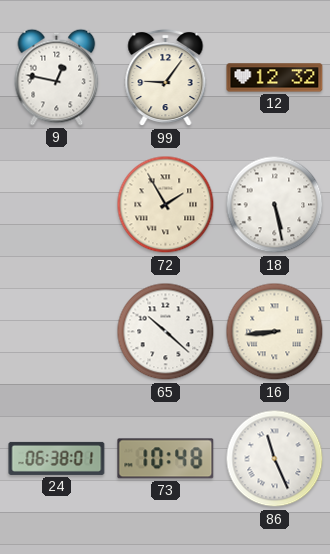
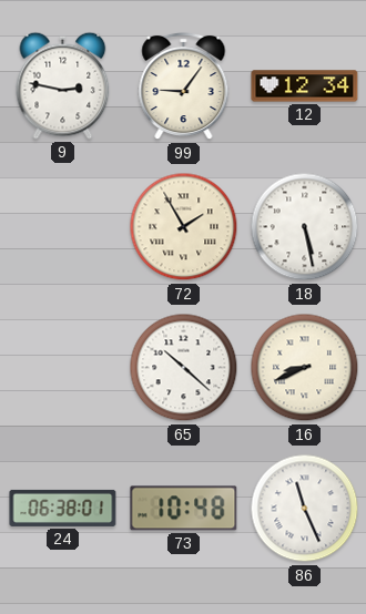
9: 12:47 -> 2:47 (63, 85)
12: 12:32 -> 12:34 (305, 86)
16: 8:44 -> 8:41 (305, 368)
